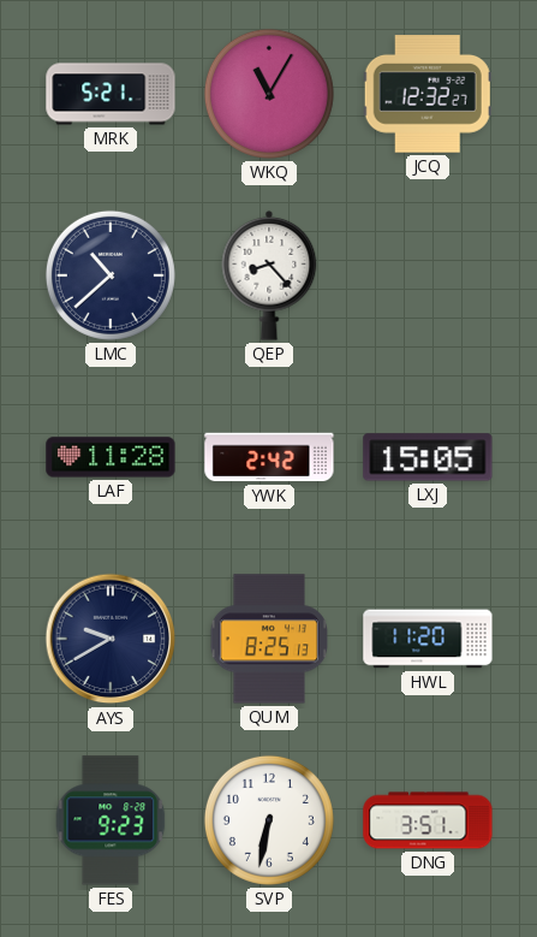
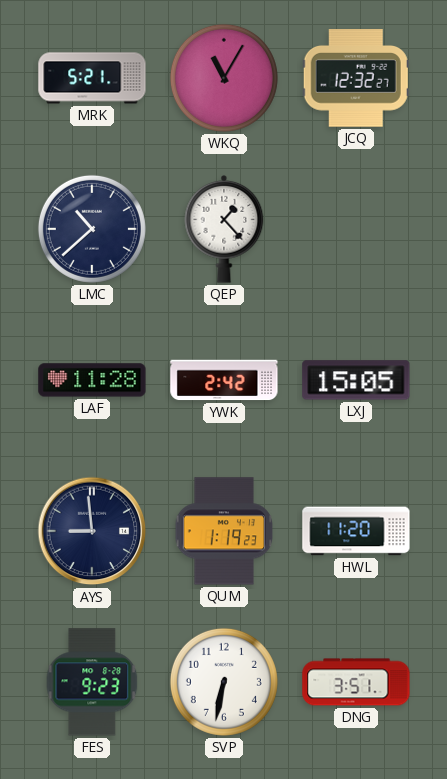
QEP: 8:23 -> 1:23 (224, 229)
AYS: 9:40 -> 8:59 (92, 531)
QUM: 8:25 -> 1:19 (224, 531)
